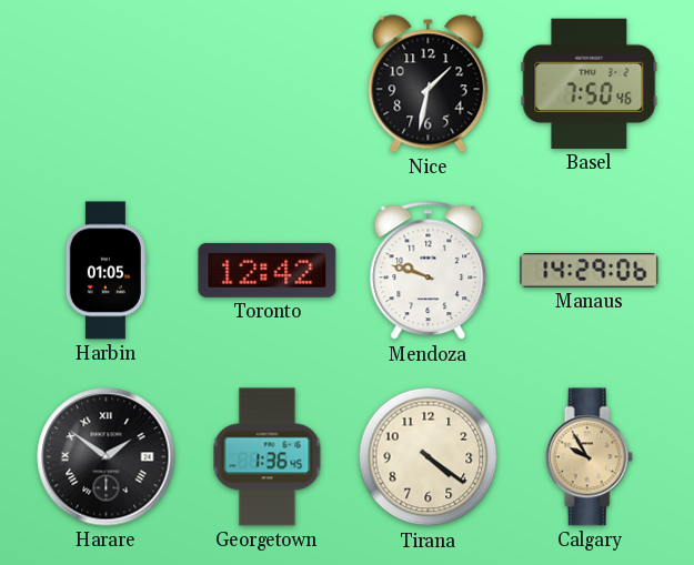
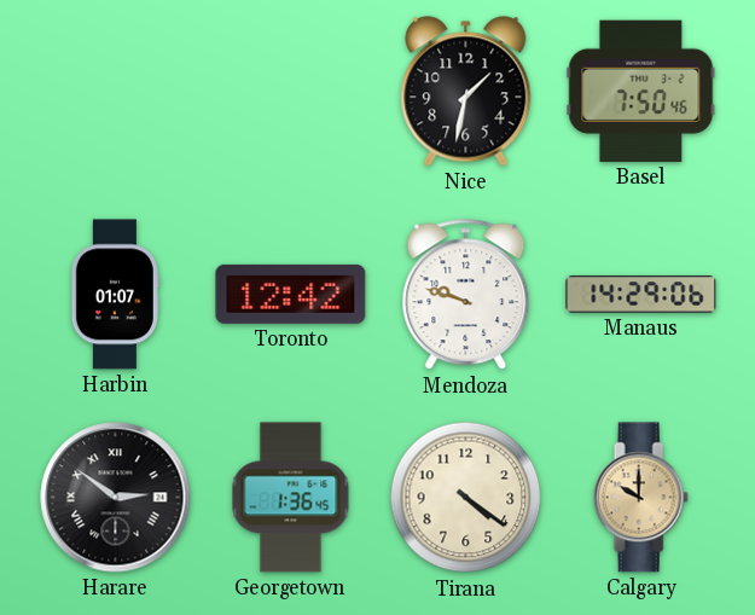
Harbin: 01:05 -> 01:07 (115, 295)
Harare: 1:51 -> 2:51 (116, 498)
Calgary: 9:55 -> 10:00 (640, 498)
